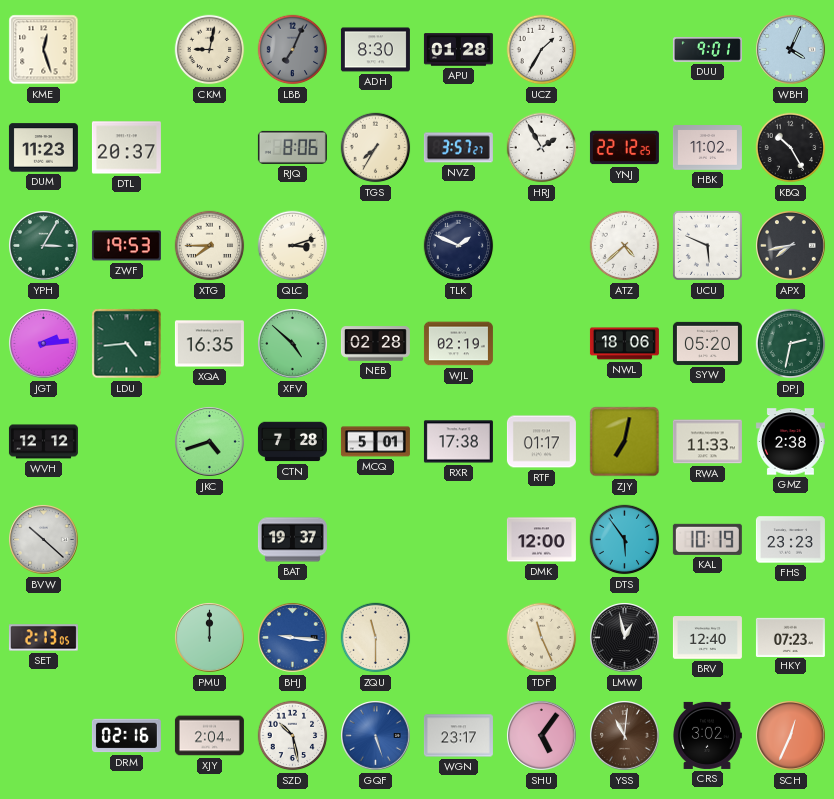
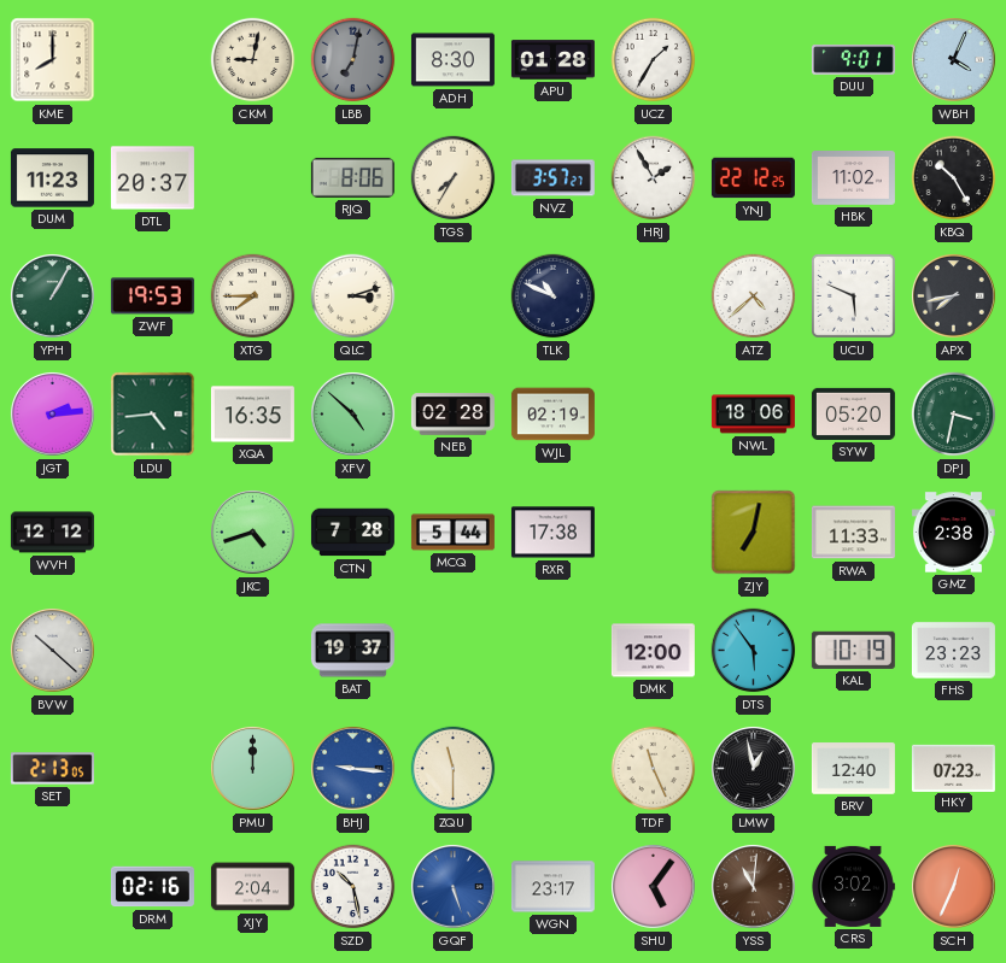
KME: 12:27 -> 8:00 (53, 60)
LBB: 7:04 -> 7:02 (353, 60)
YPH: 3:05 -> 1:05 (53, 296)
TLK: 1:49 -> 10:49 (554, 296)
DPJ: 2:32 -> 3:32 (954, 415)
MCQ: 5:01 -> 5:44 (452, 533)
RTF: 01:17 -> none (541, 442)
